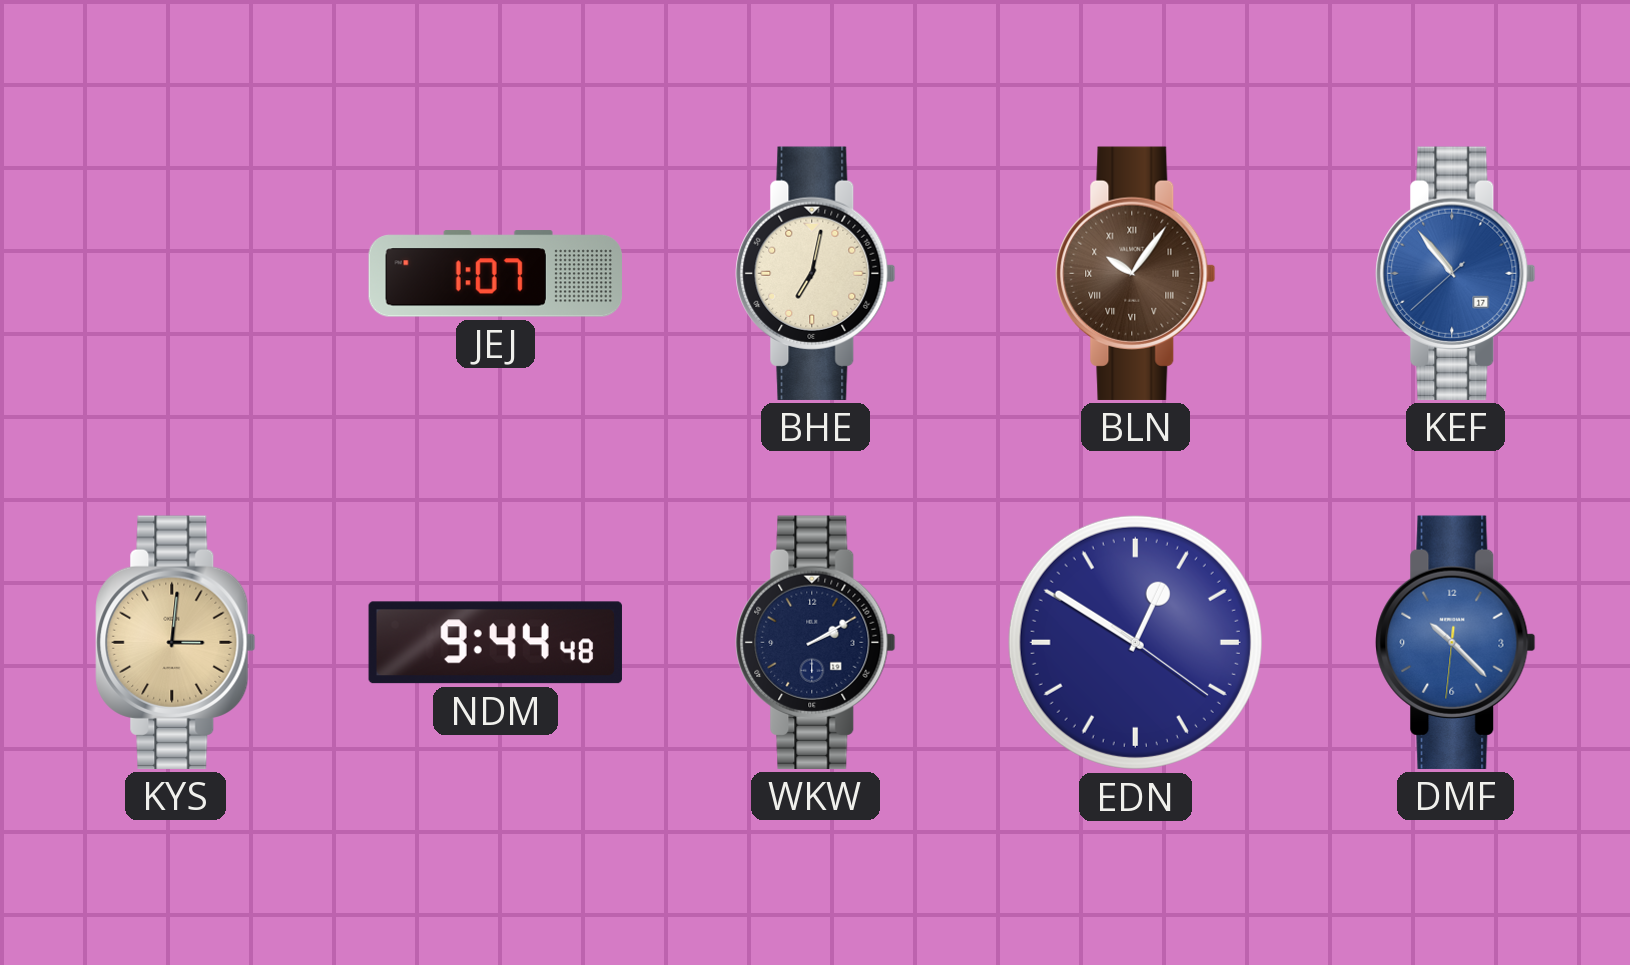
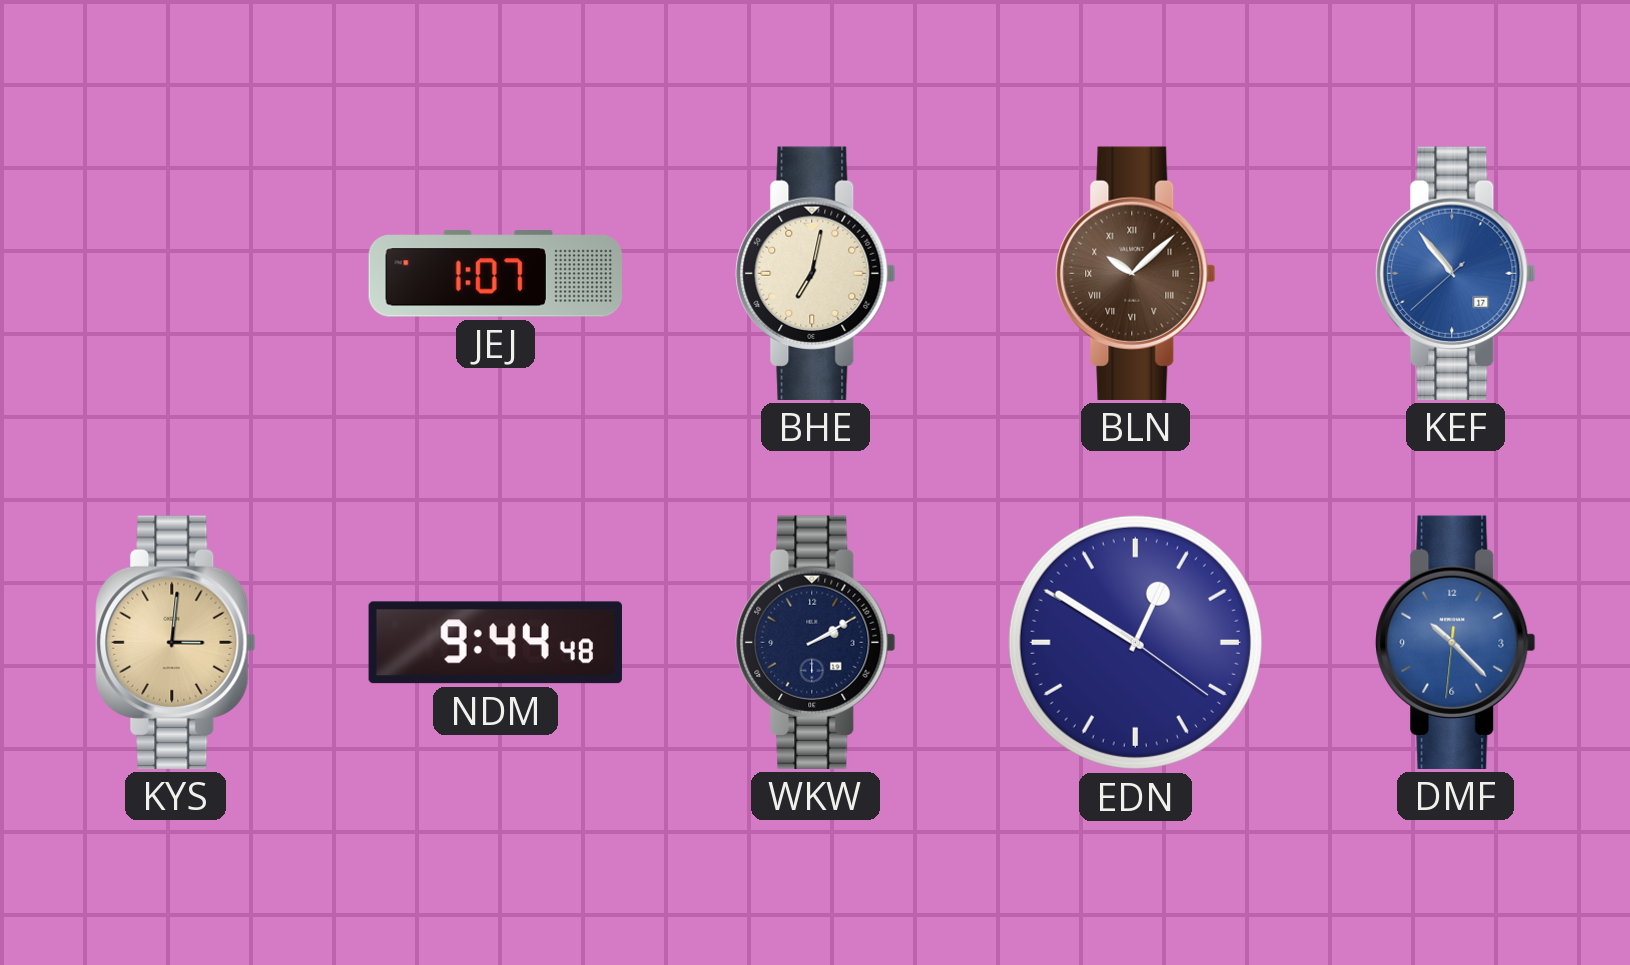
BLN: 10:06 -> 10:08 (1136, 273)
